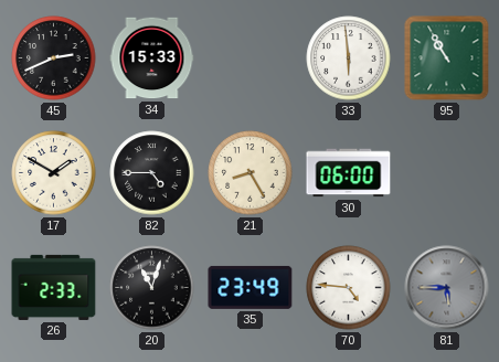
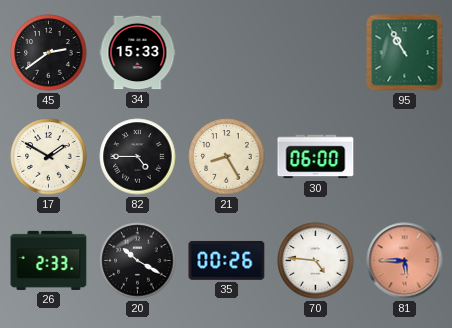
45: 2:41 -> 2:39 (49, 53)
33: 5:59 -> none (349, 58)
20: 11:03 -> 10:20 (138, 261)
35: 23:49 -> 00:26 (227, 260)
81 dial: grey -> salmon (405, 261)
